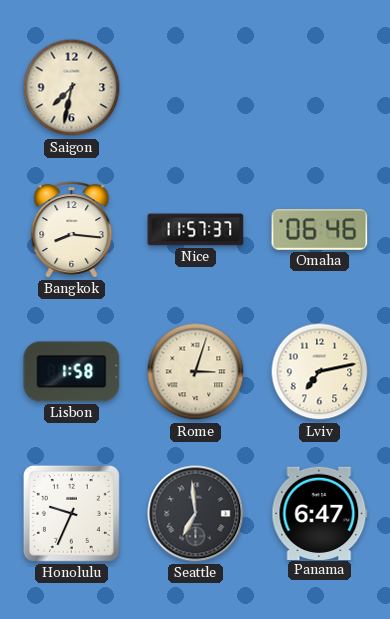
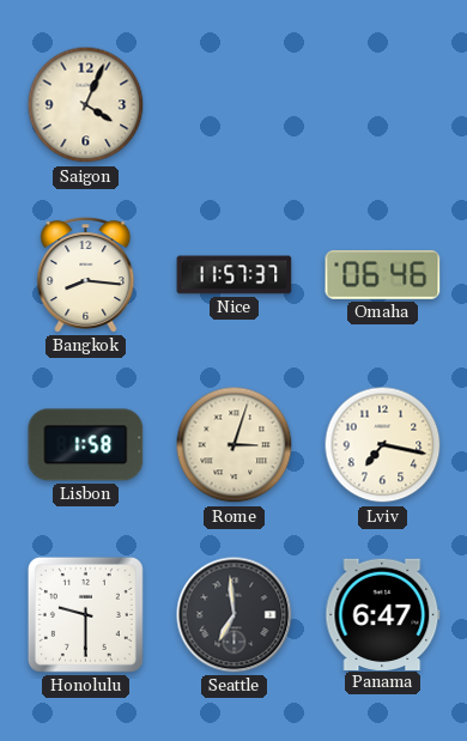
Saigon: 7:32 -> 4:04 (86, 105)
Lviv: 7:13 -> 7:17 (383, 445)
Honolulu: 9:34 -> 9:30 (85, 614)
